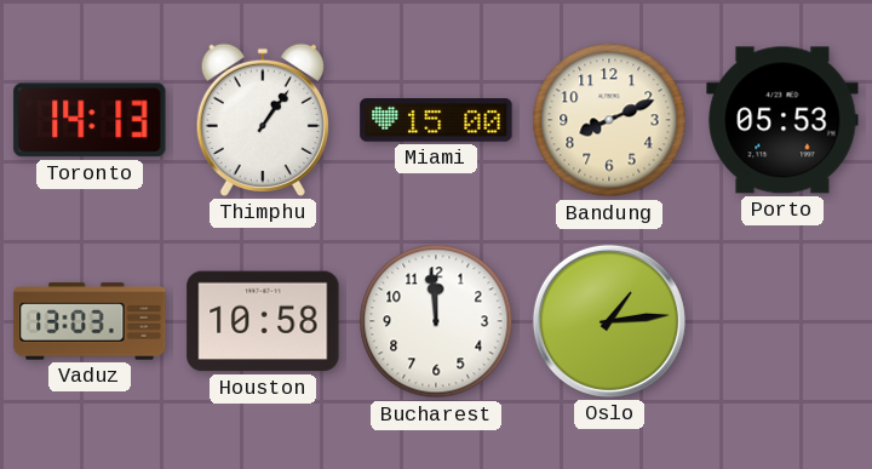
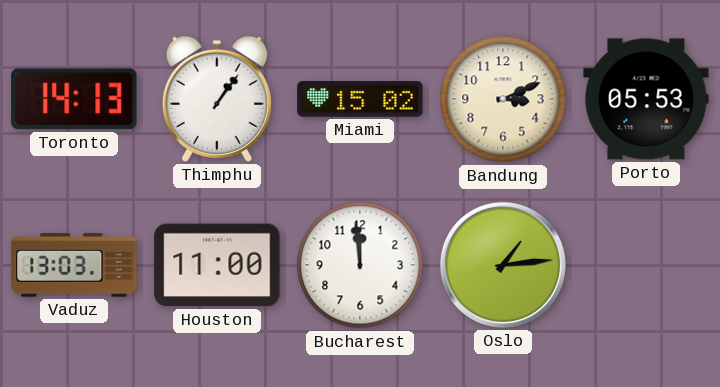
Miami: 15:00 -> 15:02 (360, 99)
Bandung: 8:11 -> 3:11 (503, 99)
Houston: 10:58 -> 11:00 (217, 265)
